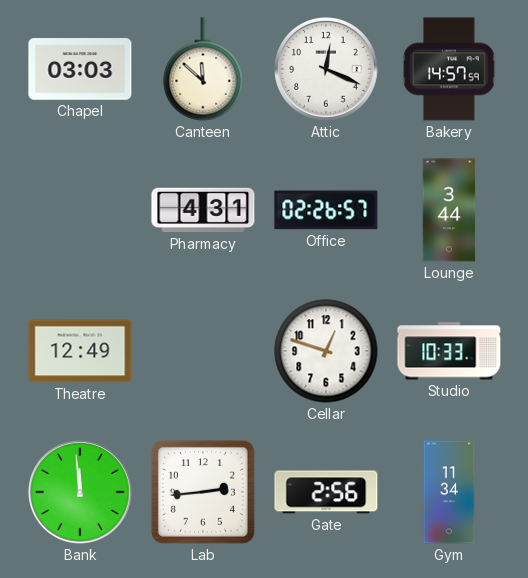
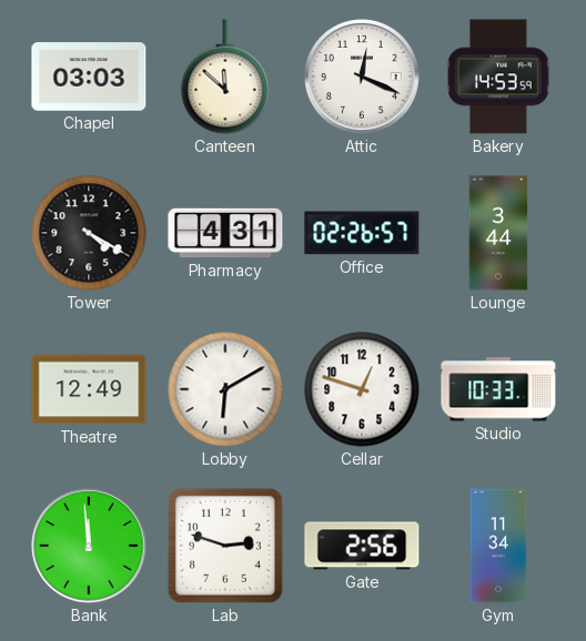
Bakery: 14:57 -> 14:53 (498, 77)
Tower: none -> 4:20 (89, 233)
Lobby: none -> 6:10 (225, 389)
Lab: 2:44 -> 2:48 (225, 546)
